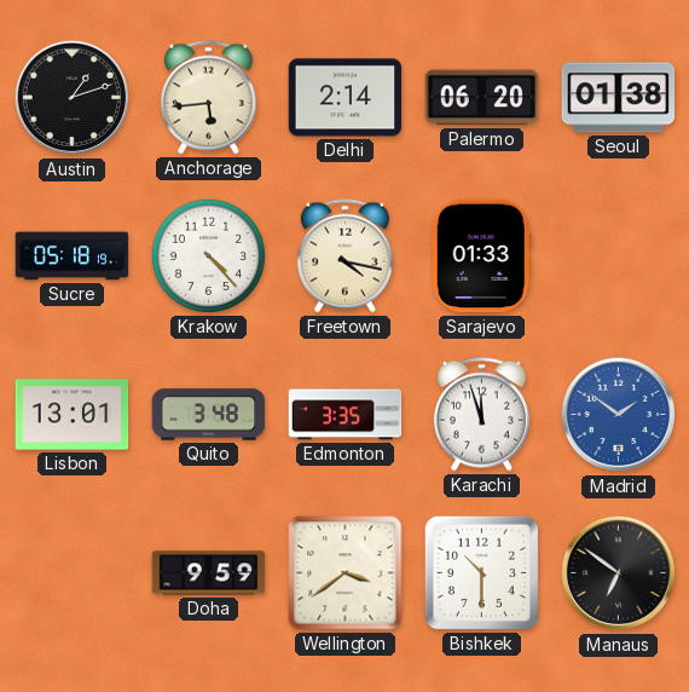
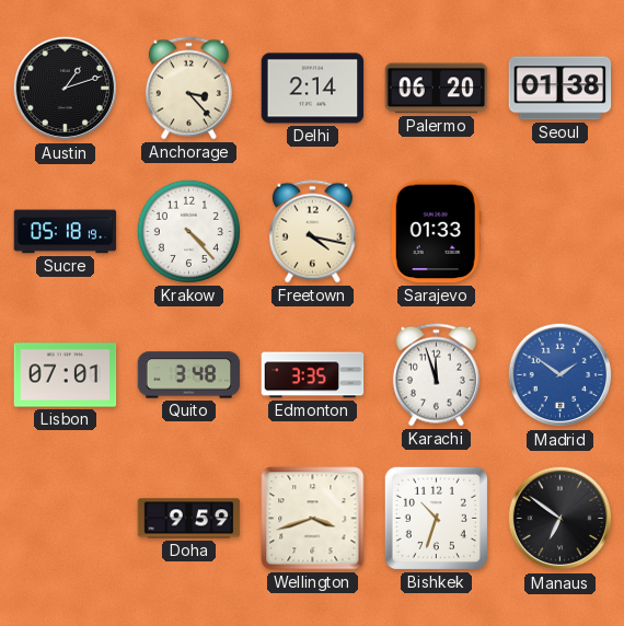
Anchorage: 5:44 -> 3:23 (188, 89)
Lisbon: 13:01 -> 07:01 (66, 375)
Wellington: 3:39 -> 3:42 (313, 519)
Bishkek: 10:30 -> 10:33 (436, 518)
